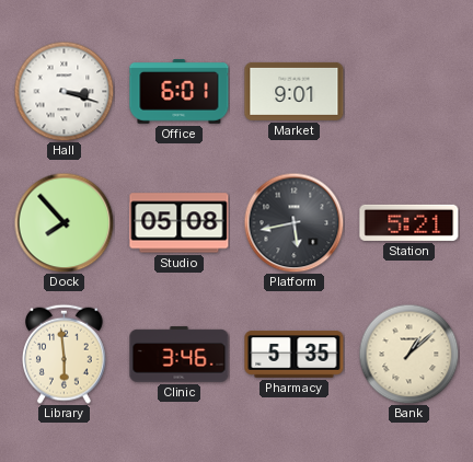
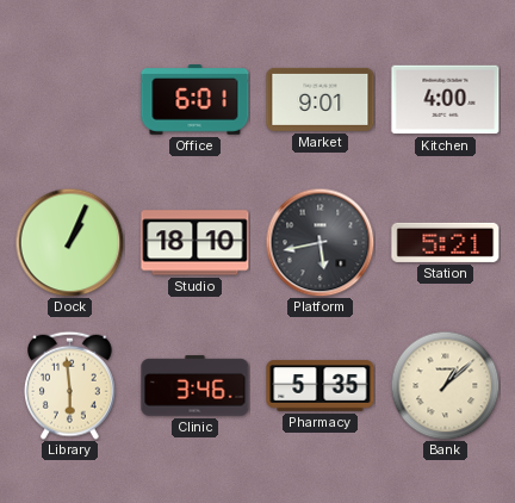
Hall: 3:18 -> none (64, 91)
Kitchen: none -> 4:00 (446, 100)
Dock: 7:53 -> 1:04 (69, 242)
Studio: 05:08 -> 18:10 (196, 243)
